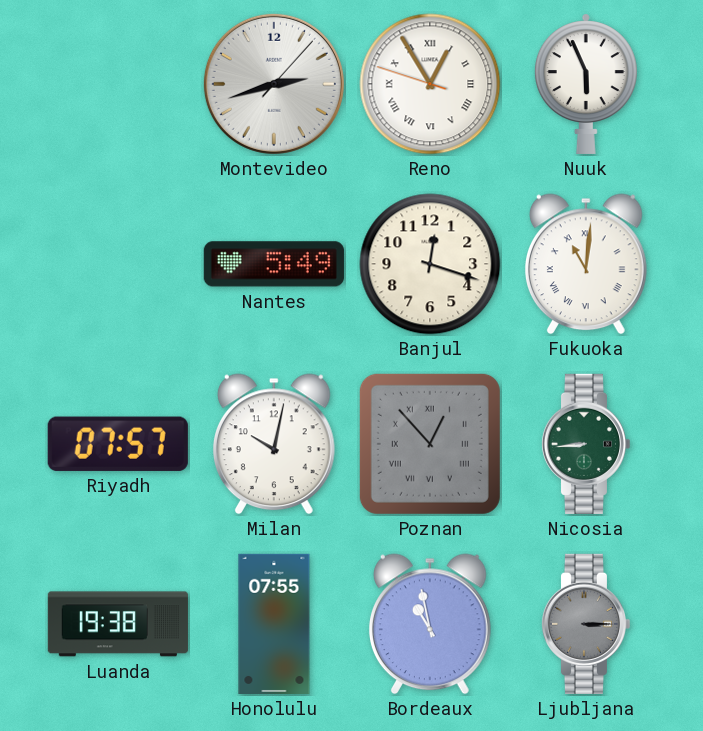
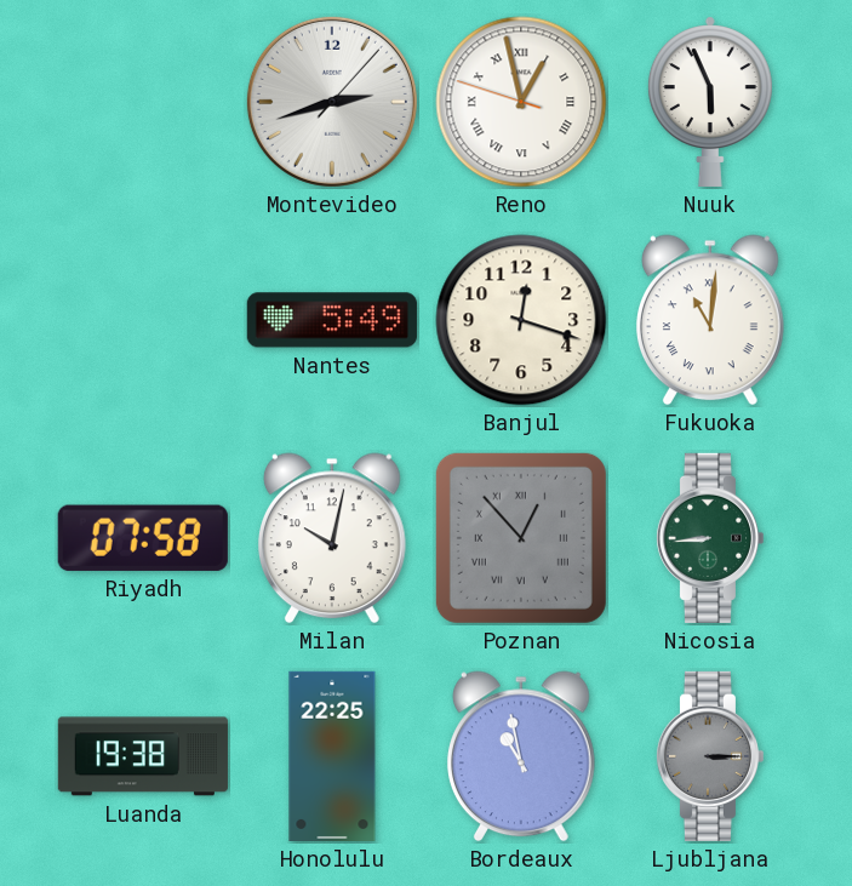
Reno: 12:54 -> 12:57 (521, 102)
Riyadh: 07:57 -> 07:58 (143, 538)
Honolulu: 07:55 -> 22:25 (332, 756)
